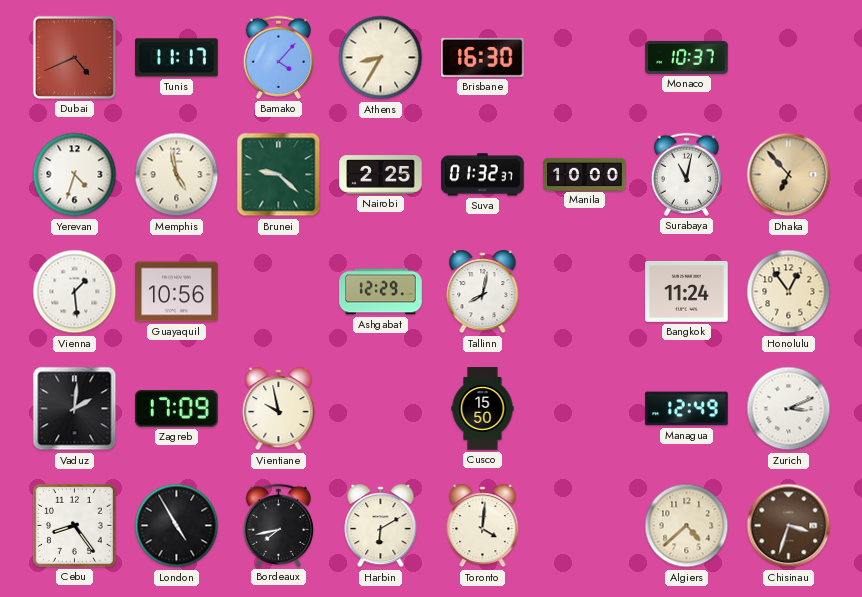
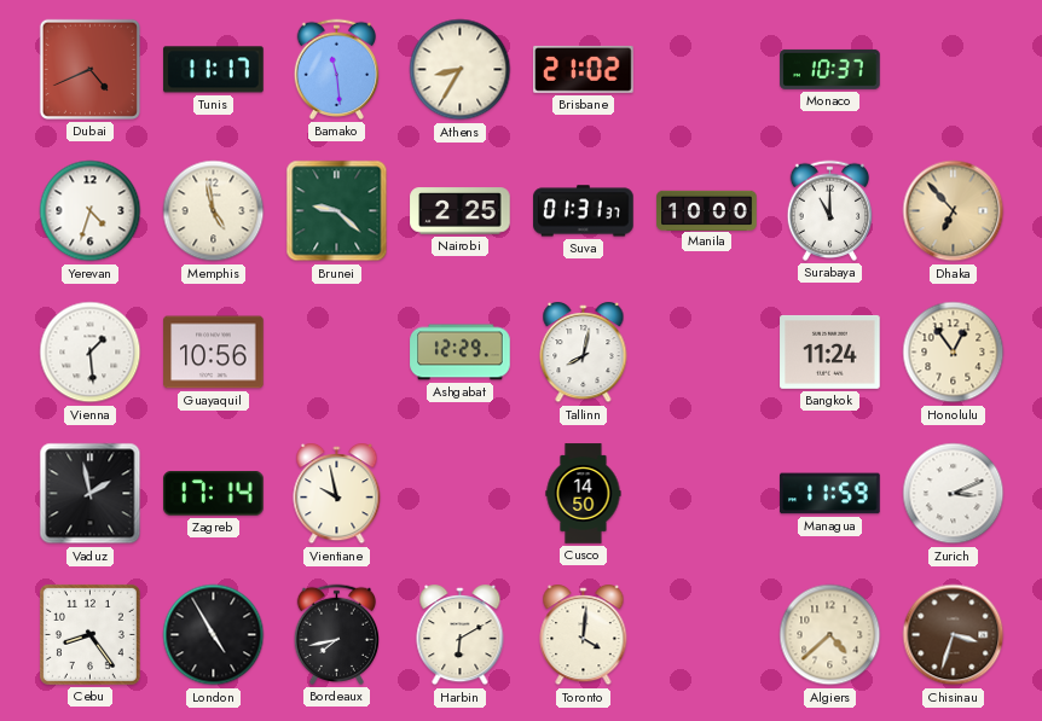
Bamako: 4:07 -> 11:29 (337, 69)
Brisbane: 16:30 -> 21:02 (584, 69)
Suva: 01:32 -> 01:31 (584, 211)
Surabaya: 11:02 -> 11:00 (830, 210)
Vaduz: 2:01 -> 1:58 (91, 494)
Zagreb: 17:09 -> 17:14 (214, 494)
Cusco: 15:50 -> 14:50 (584, 494)
Managua: 12:49 -> 11:59 (830, 494)
